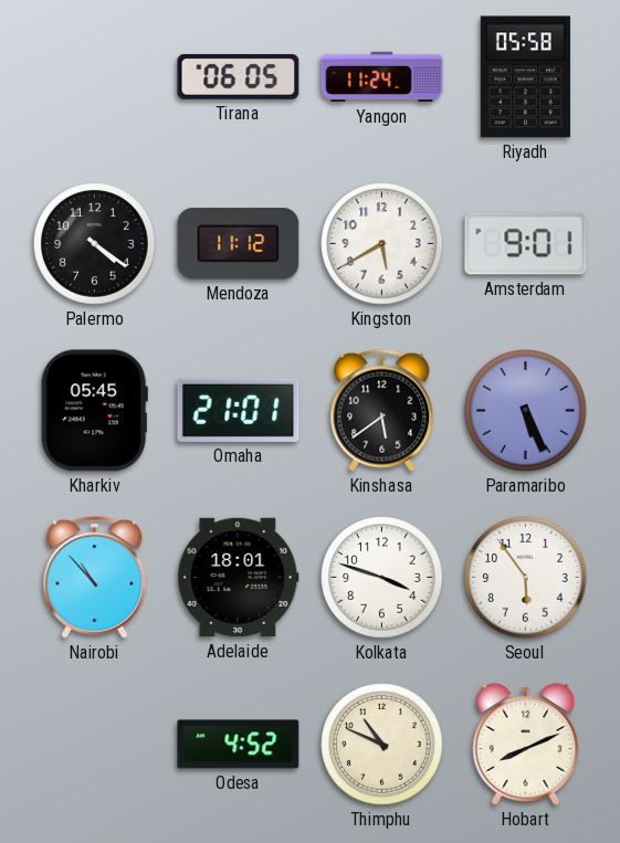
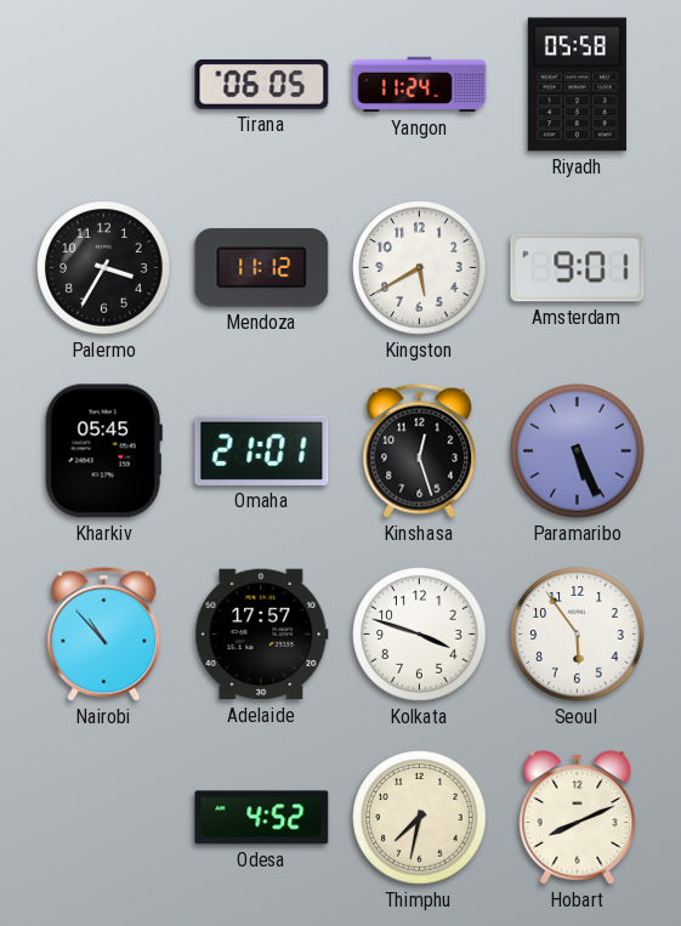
Palermo: 4:21 -> 3:35 (104, 268)
Kinshasa: 5:39 -> 12:27 (420, 450)
Adelaide: 18:01 -> 17:57 (262, 635)
Thimphu: 10:49 -> 7:32 (420, 818)
